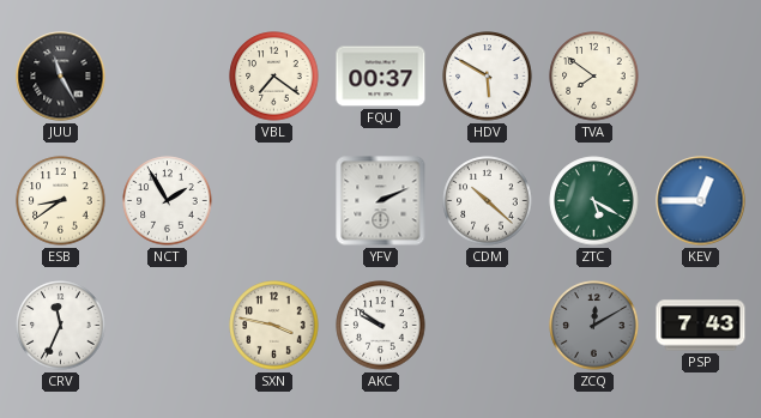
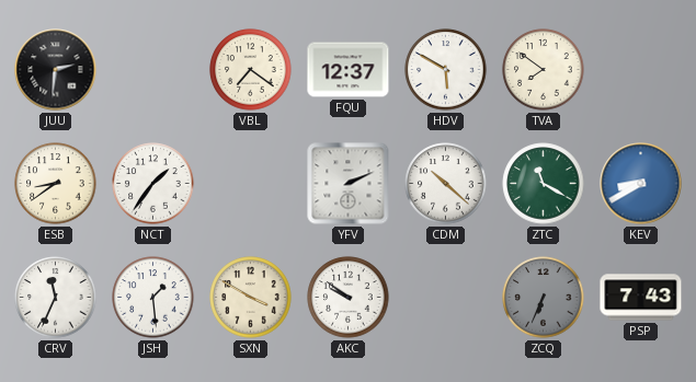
JUU: 11:25 -> 2:31 (56, 70)
FQU: 00:37 -> 12:37 (349, 70)
NCT: 1:55 -> 1:36 (153, 184)
ZTC: 5:20 -> 11:20 (544, 184)
KEV: 12:45 -> 8:40 (641, 184)
JSH: none -> 1:29 (153, 298)
SXN: 3:47 -> 3:50 (251, 298)
ZCQ: 12:10 -> 6:34 (544, 298)
